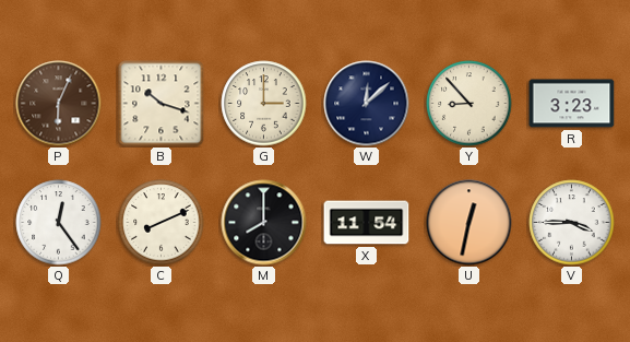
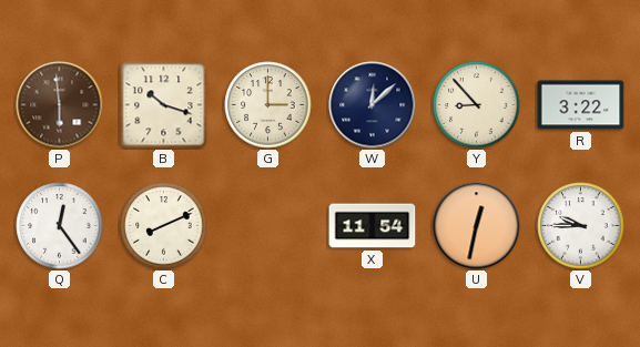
P: 6:04 -> 5:59 (60, 105)
R: 3:23 -> 3:22 (581, 105)
M: 8:00 -> none (264, 223)
V: 3:45 -> 9:45 (581, 226)
